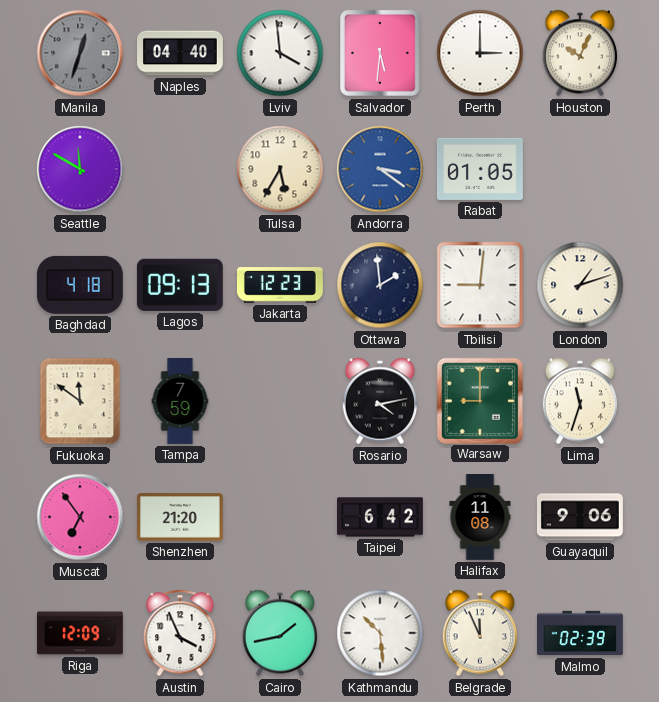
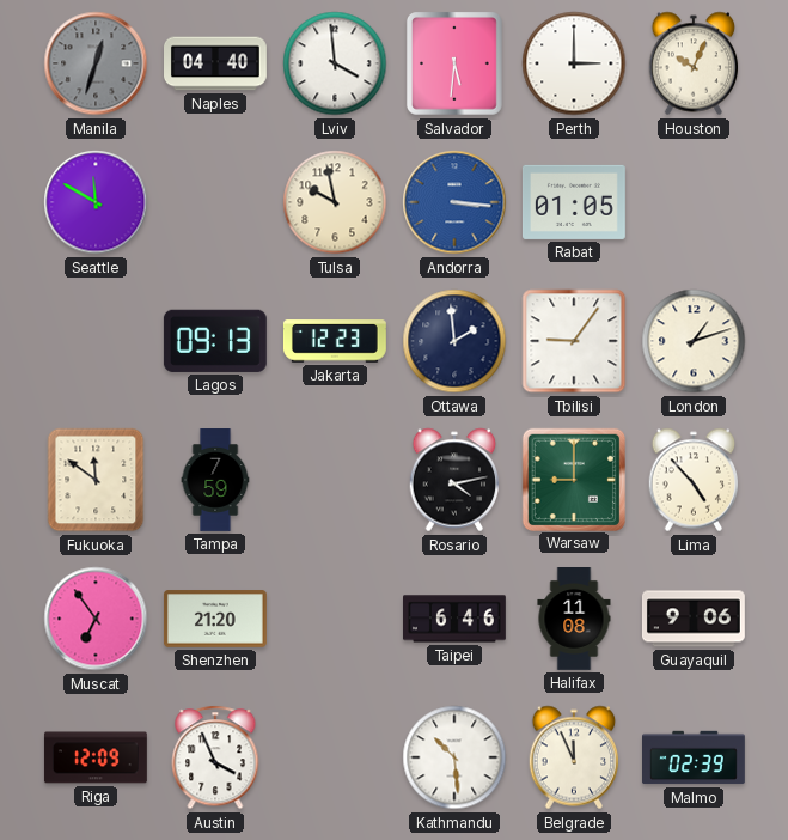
Tulsa: 5:35 -> 9:58 (335, 202)
Andorra: 3:21 -> 3:16 (454, 202)
Baghdad: 4:18 -> none (80, 285)
Tbilisi: 9:01 -> 9:06 (574, 341)
Lima: 11:33 -> 4:53 (694, 480)
Taipei: 6:42 -> 6:46 (456, 619)
Cairo: 1:43 -> none (280, 633)
